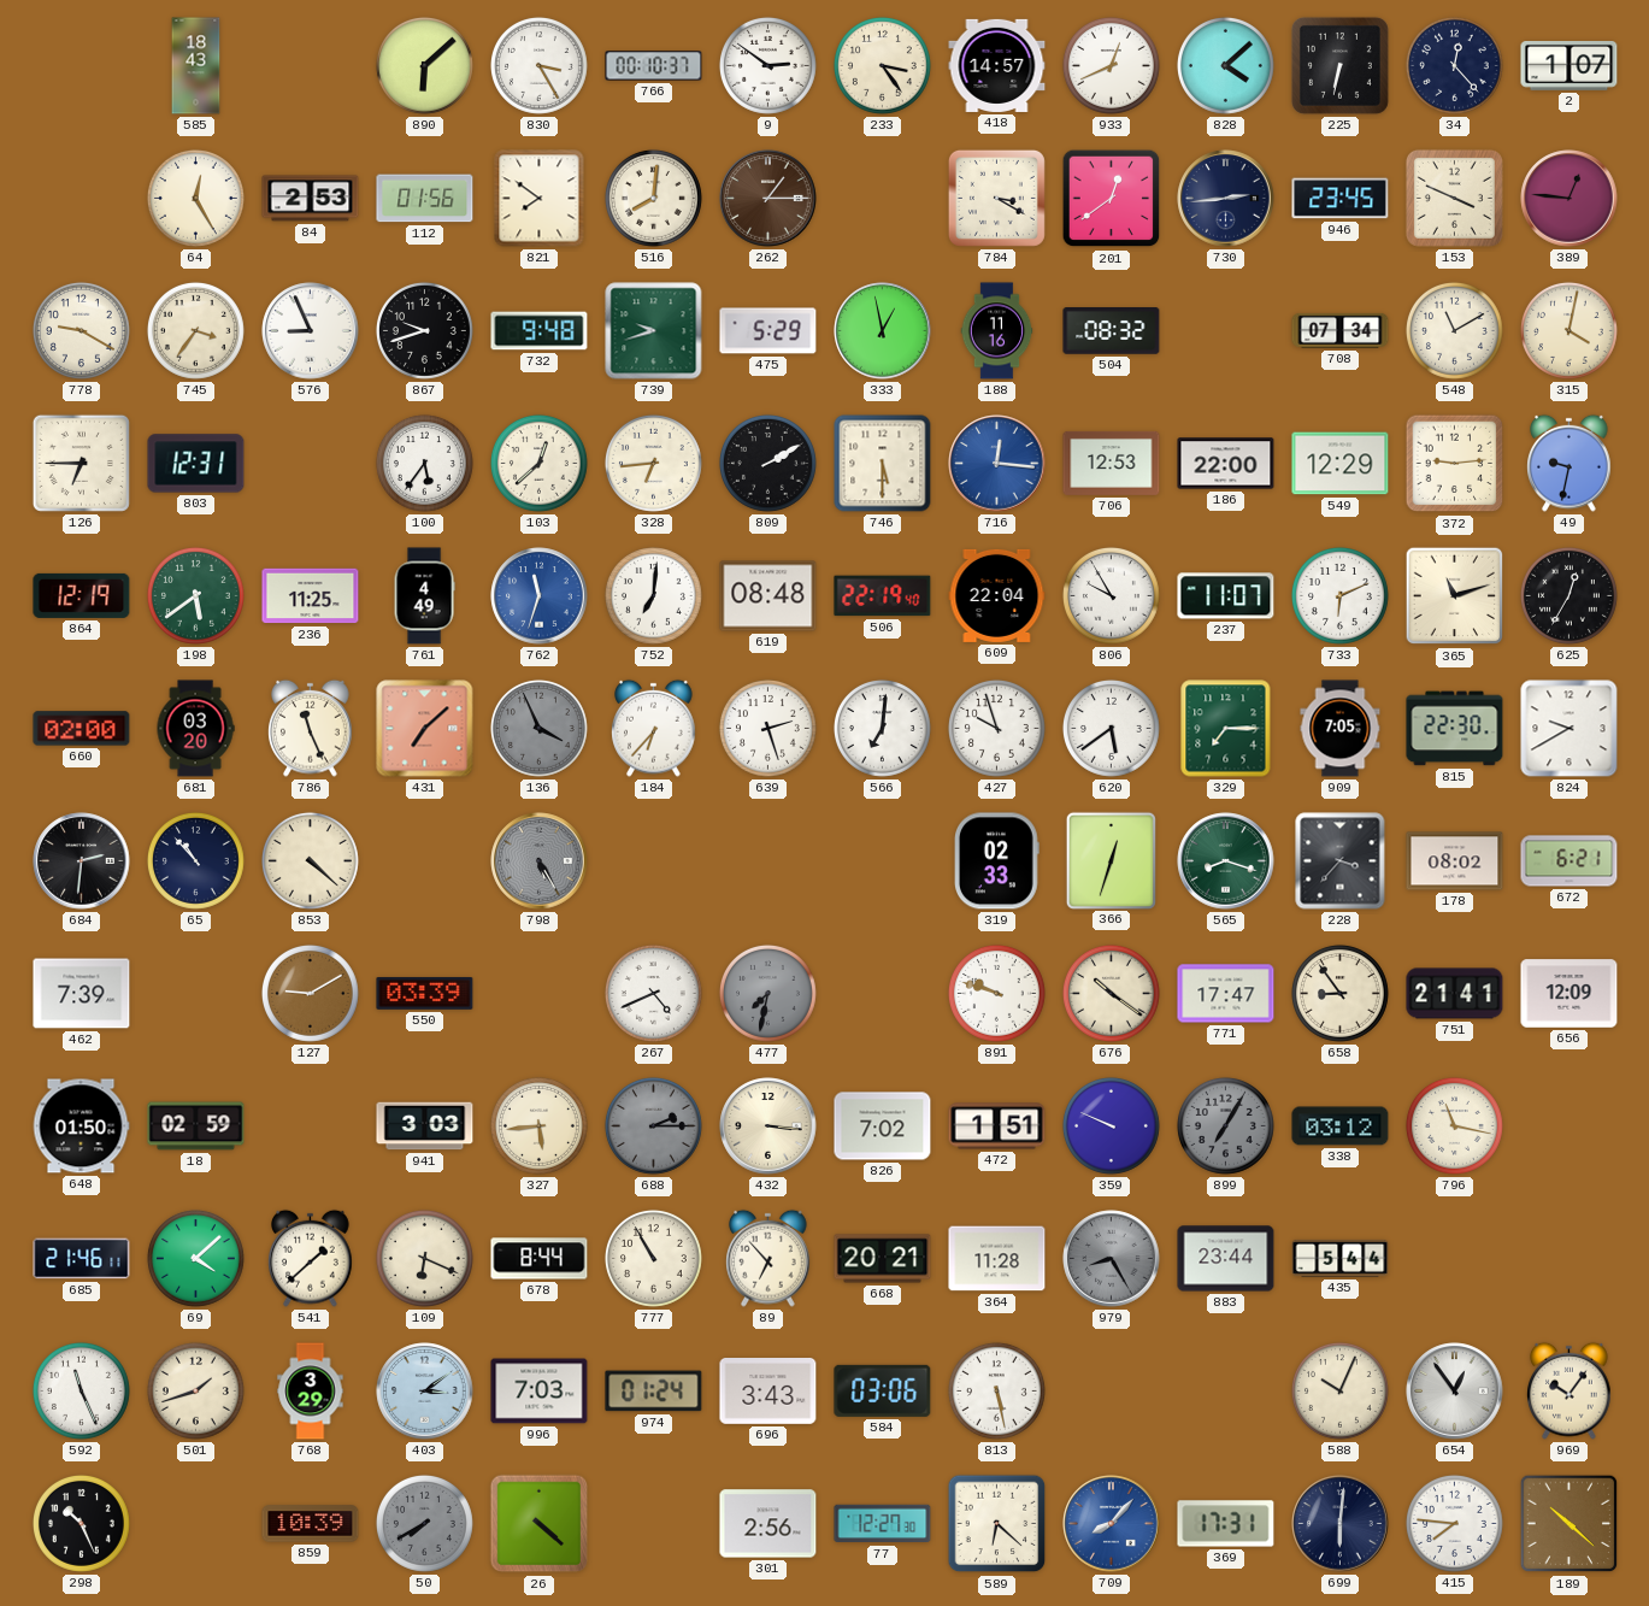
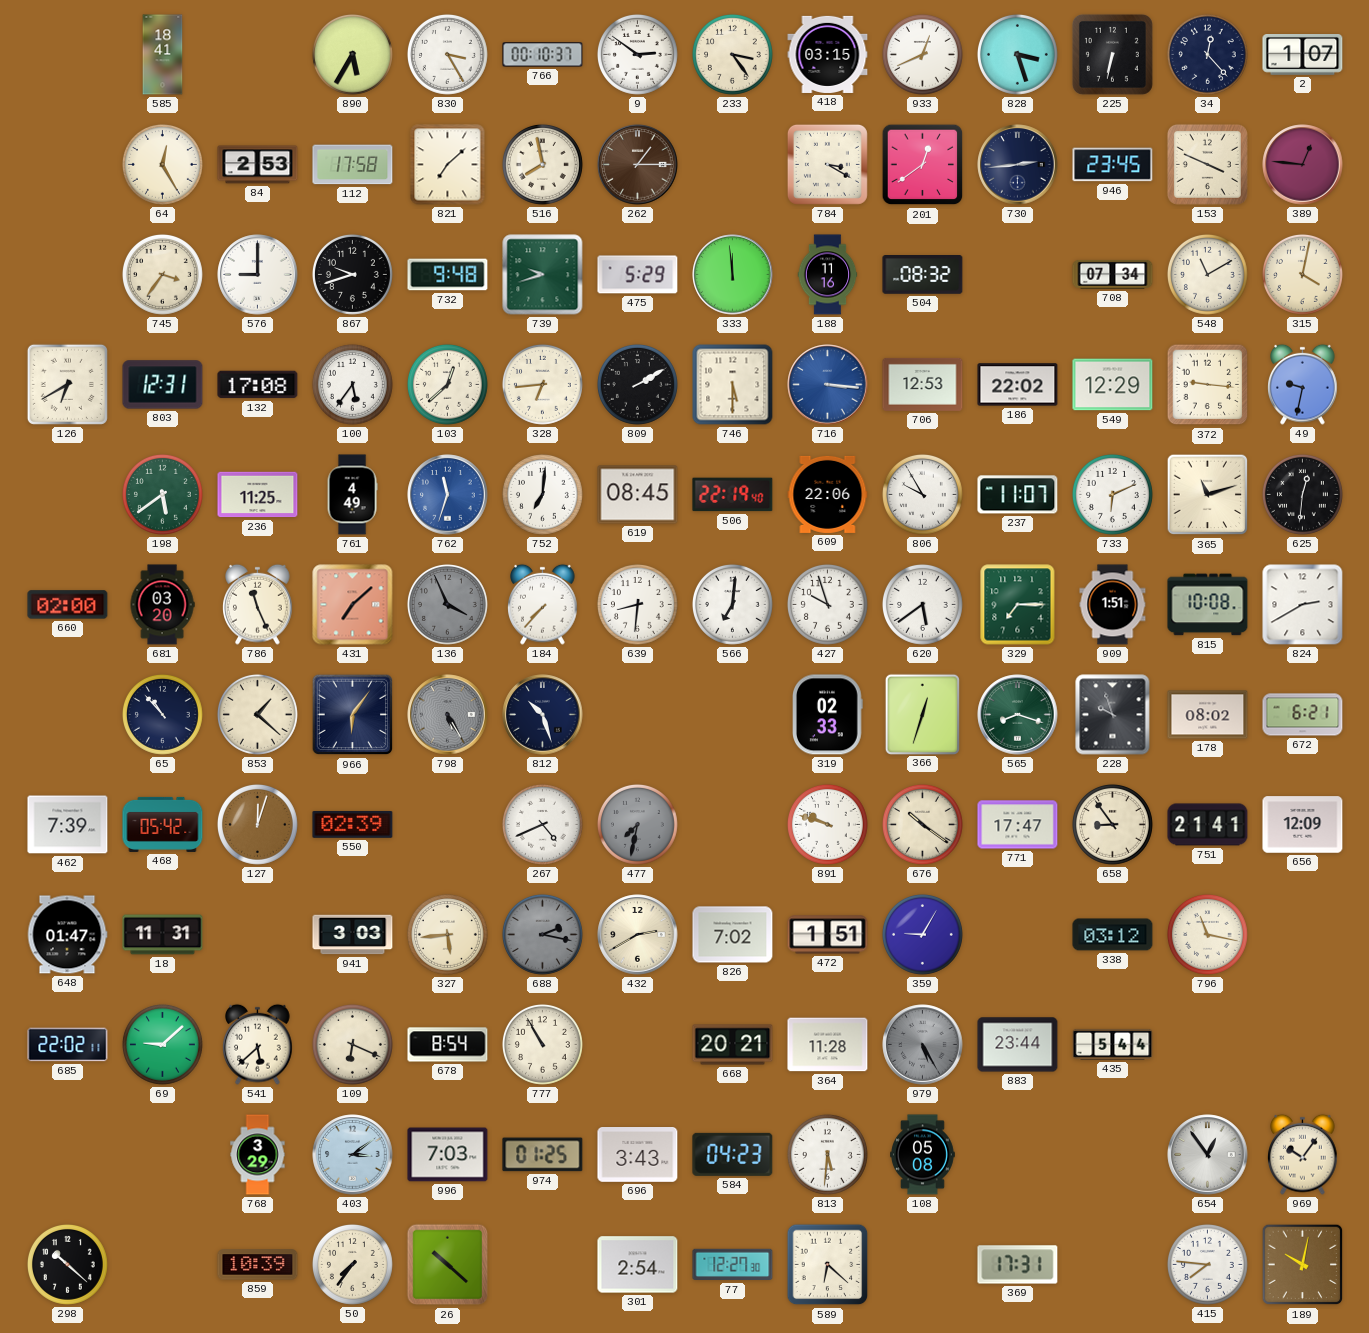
585: 18:43 -> 18:41 (163, 55)
890: 6:08 -> 5:35 (352, 54)
418: 14:57 -> 03:15 (828, 54)
828: 4:08 -> 3:27 (1017, 54)
112: 01:56 -> 17:58 (353, 165)
821: 7:51 -> 7:08 (448, 165)
516: 8:01 -> 7:58 (542, 164)
778: 9:20 -> none (81, 330)
576: 8:56 -> 9:00 (258, 275)
333: 12:58 -> 11:59 (733, 275)
126: 6:45 -> 6:40 (67, 384)
132: none -> 17:08 (258, 385)
716: 12:16 -> 3:16 (828, 385)
186: 22:00 -> 22:02 (1018, 385)
372: 9:14 -> 9:16 (1208, 385)
864: 12:19 -> none (82, 595)
619: 08:48 -> 08:45 (638, 495)
609: 22:04 -> 22:06 (828, 494)
625: 12:35 -> 12:31 (1302, 494)
184: 6:37 -> 7:37 (543, 604)
639: 2:27 -> 8:31 (637, 604)
909: 7:05 -> 1:51 (1113, 605)
815: 22:30 -> 10:08 (1208, 605)
824: 9:40 -> 2:40 (1303, 605)
684: 2:31 -> none (82, 861)
853: 4:22 -> 1:22 (257, 714)
966: none -> 6:06 (353, 715)
812: none -> 10:27 (543, 715)
228: 3:37 -> 9:57 (1113, 715)
468: none -> 05:42 (163, 824)
127: 9:10 -> 12:03 (257, 824)
550: 03:39 -> 02:39 (353, 824)
648: 01:50 -> 01:47 (67, 935)
18: 02:59 -> 11:31 (163, 935)
688: 2:15 -> 2:17 (542, 934)
432: 3:16 -> 2:40 (638, 935)
359: 9:49 -> 9:05 (922, 934)
899: 7:05 -> none (1225, 1125)
685: 21:46 -> 22:02 (68, 1045)
69: 4:08 -> 9:08 (162, 1044)
541: 1:38 -> 5:38 (258, 1044)
678: 8:44 -> 8:54 (448, 1045)
89: 6:53 -> none (768, 1258)
979: 8:25 -> 5:25 (923, 1045)
592: 11:26 -> none (81, 1390)
501: 1:42 -> none (195, 1390)
974: 01:24 -> 01:25 (543, 1155)
584: 03:06 -> 04:23 (733, 1154)
813: 5:28 -> 5:31 (827, 1154)
108: none -> 05:08 (923, 1155)
588: 10:04 -> none (1339, 1390)
298: 10:26 -> 10:22 (67, 1264)
50: 7:40 -> 7:36 (352, 1264)
50 dial: grey -> cream (352, 1264)
26: 4:22 -> 10:22 (448, 1265)
301: 2:56 -> 2:54 (638, 1265)
709: 8:07 -> none (1112, 1524)
699: 6:01 -> none (1341, 1524)
189: 10:22 -> 10:02 (1303, 1265)
